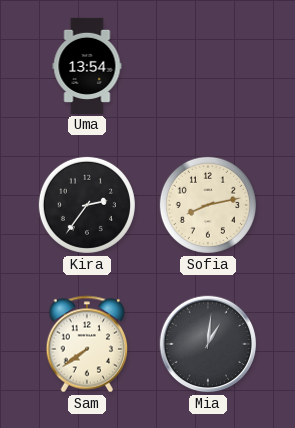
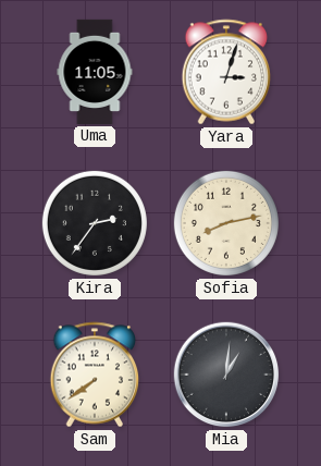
Uma: 13:54 -> 11:05 (95, 72)
Yara: none -> 3:03 (226, 72)
